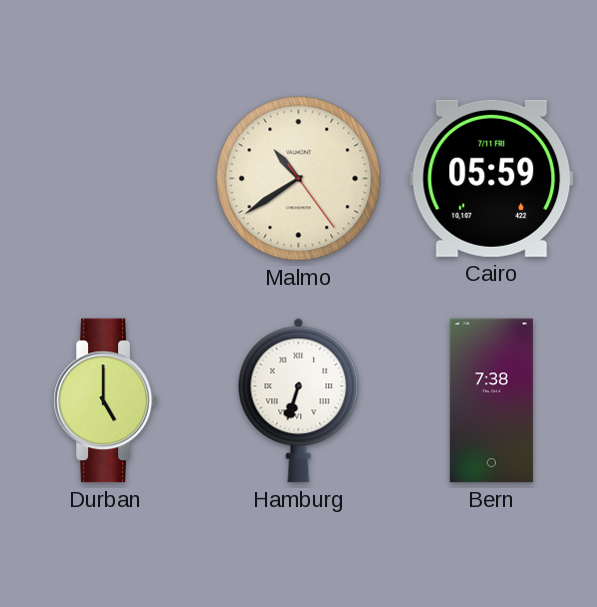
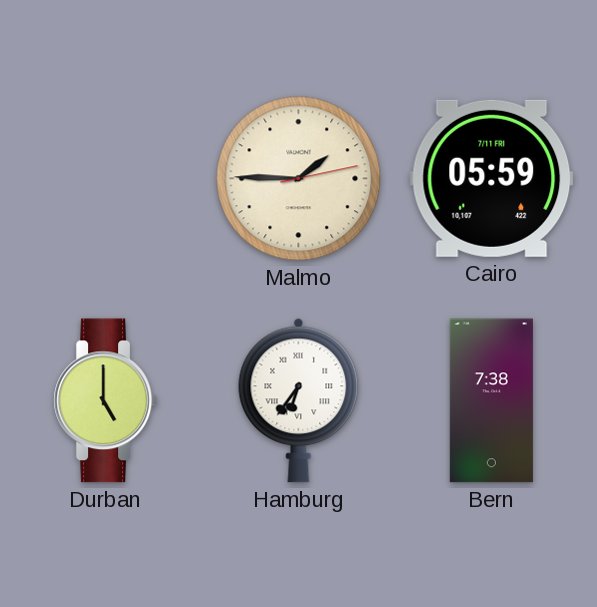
Malmo: 10:39 -> 1:45 (299, 179)
Hamburg: 6:33 -> 6:36 (299, 400)
